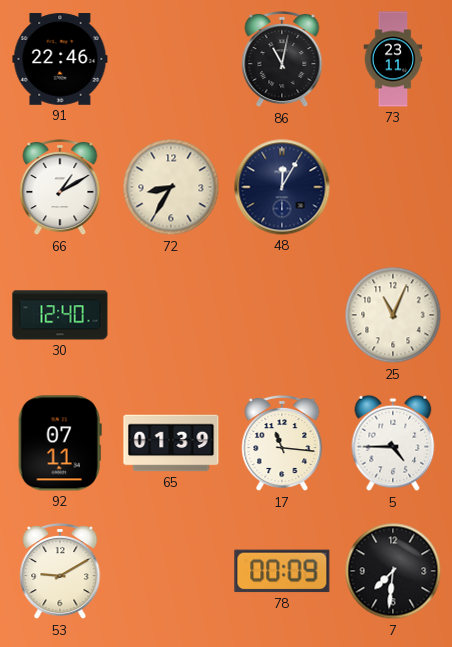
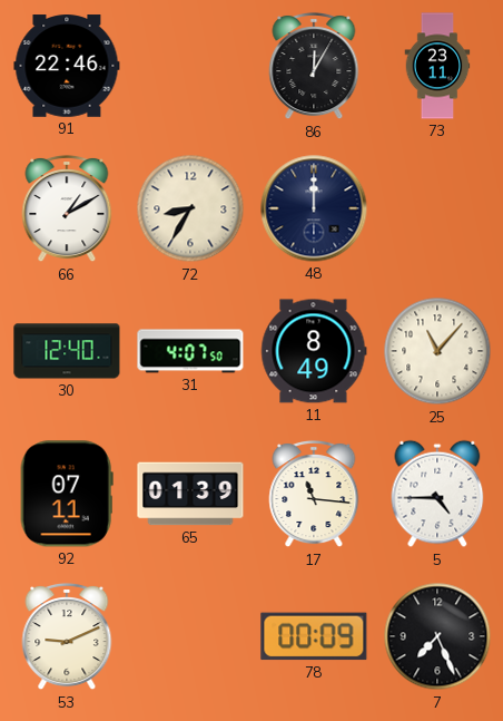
86: 11:02 -> 12:05 (314, 66)
48: 12:05 -> 12:00 (314, 208)
31: none -> 4:07 (190, 351)
11: none -> 8:49 (314, 351)
25: 11:04 -> 11:07 (437, 351)
53: 9:10 -> 9:11 (67, 636)
7: 7:31 -> 7:26 (437, 636)
